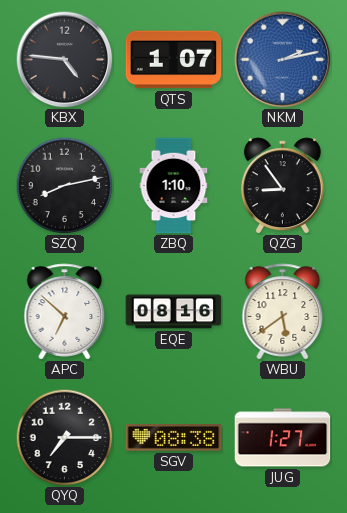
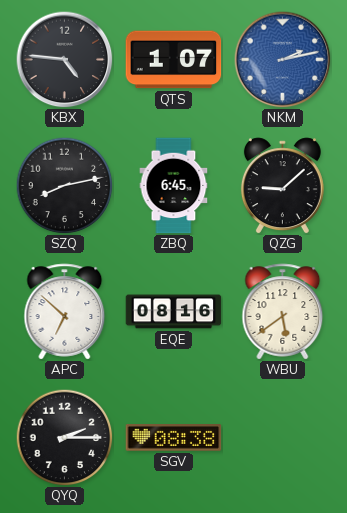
ZBQ: 1:10 -> 6:45 (174, 186)
QZG: 8:54 -> 9:08 (282, 186)
QYQ: 7:15 -> 2:15 (64, 437)
JUG: 1:27 -> none (283, 438)
